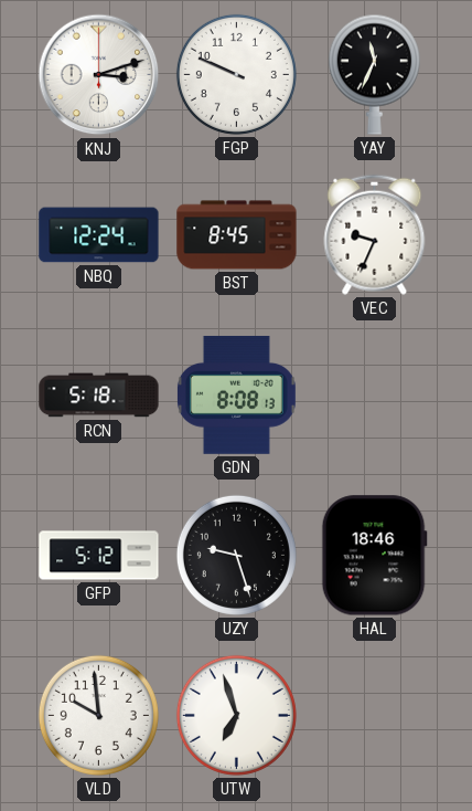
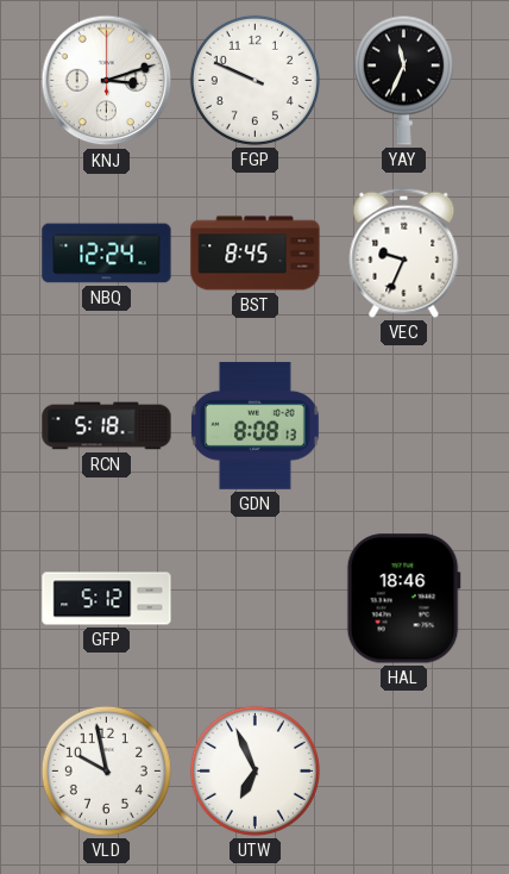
UZY: 9:27 -> none (236, 555)
VLD: 9:59 -> 9:58 (106, 770)
UTW: 6:57 -> 6:56 (254, 770)
